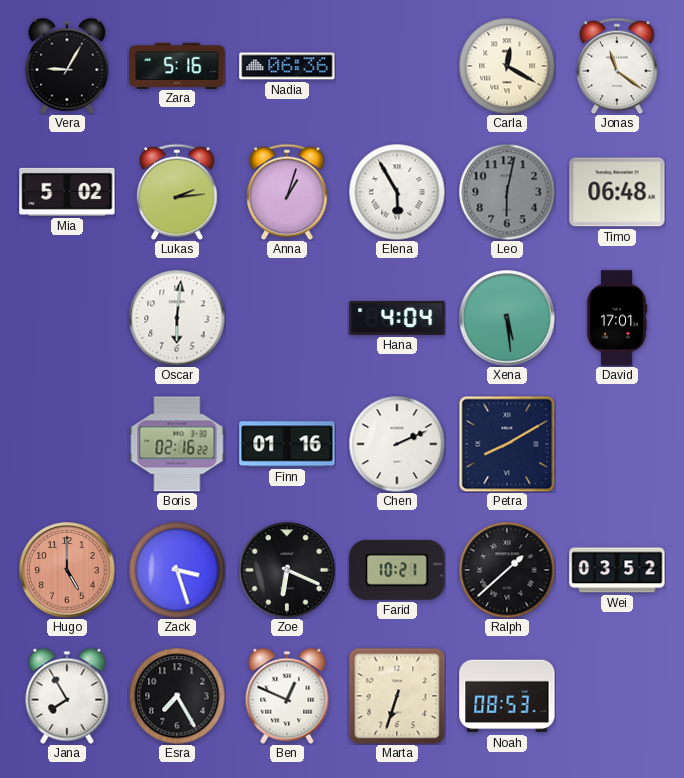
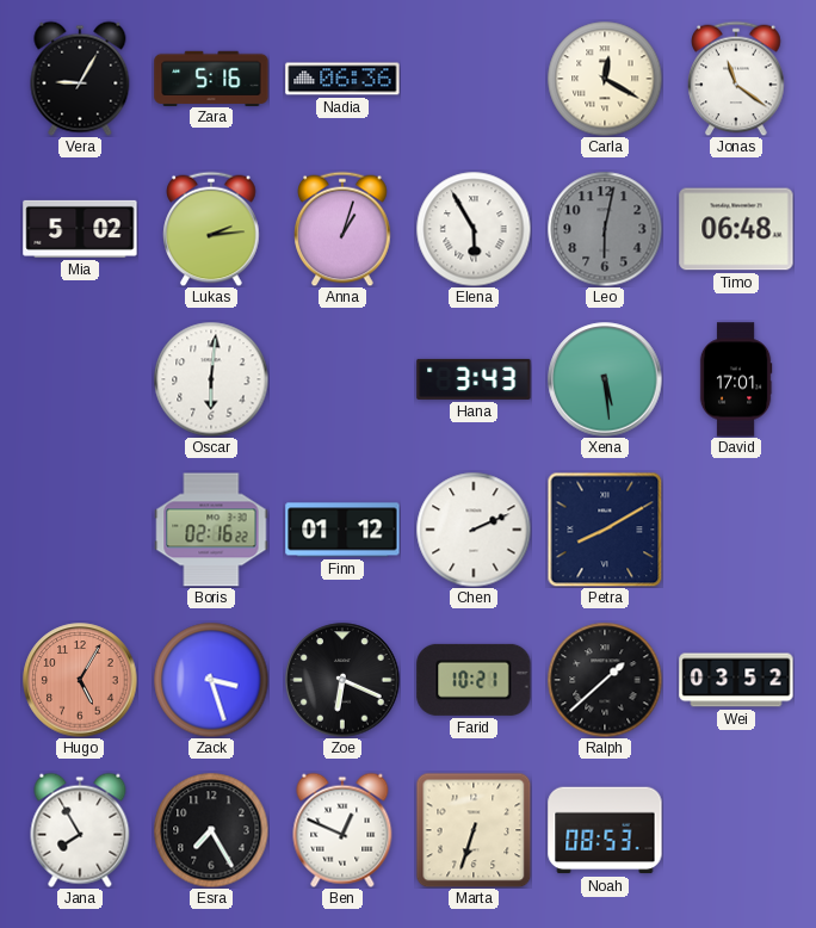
Hana: 4:04 -> 3:43 (474, 379)
Finn: 01:16 -> 01:12 (342, 530)
Hugo: 5:00 -> 5:05 (80, 680)
